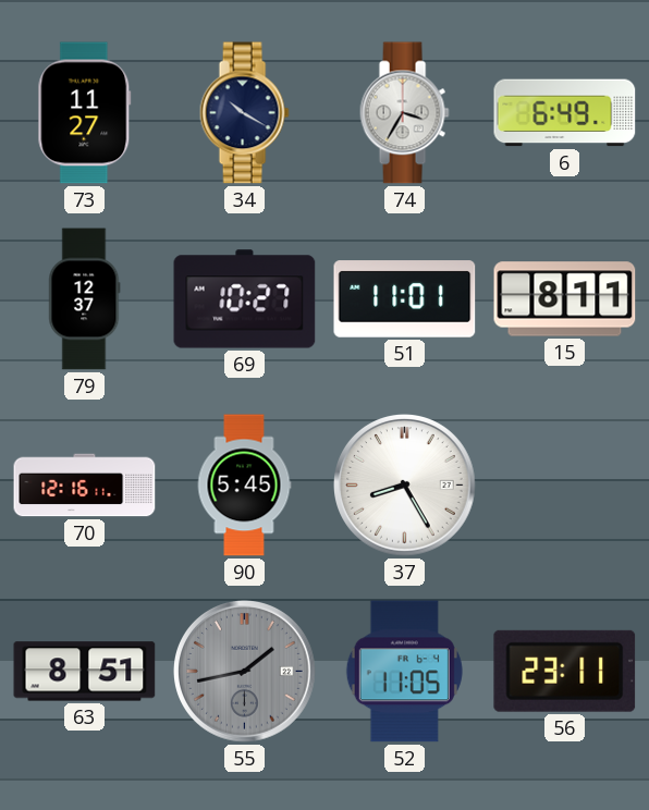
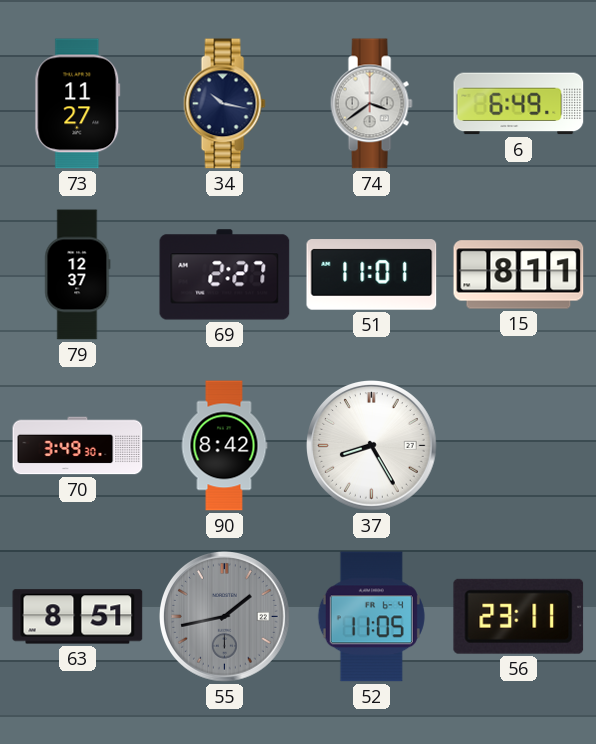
34: 10:20 -> 10:17 (224, 104)
74: 3:35 -> 3:39 (371, 104)
69: 10:27 -> 2:27 (225, 275)
70: 12:16 -> 3:49 (78, 446)
90: 5:45 -> 8:42 (224, 446)
